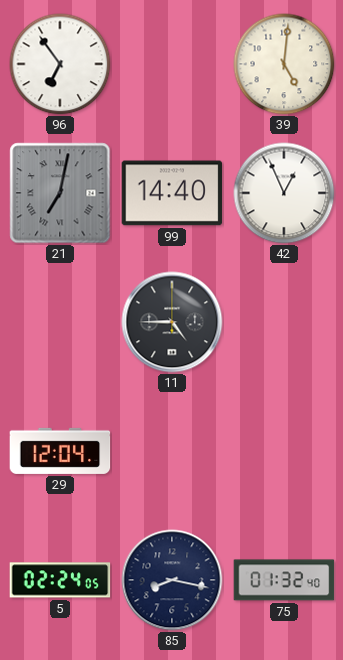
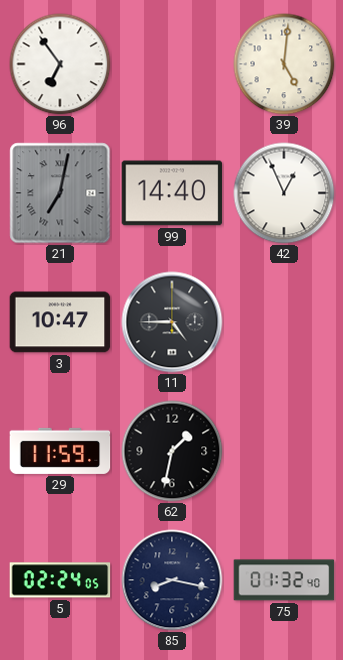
3: none -> 10:47 (60, 322)
29: 12:04 -> 11:59 (60, 451)
62: none -> 1:32 (172, 451)
